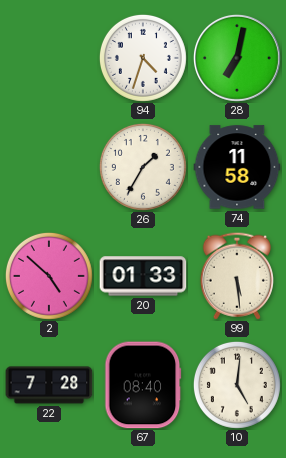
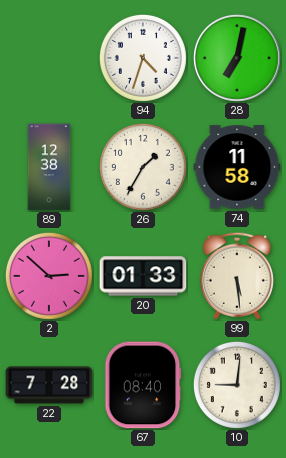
89: none -> 12:38 (49, 167)
2: 4:52 -> 2:52 (49, 276)
10: 5:01 -> 9:01 (237, 385)
